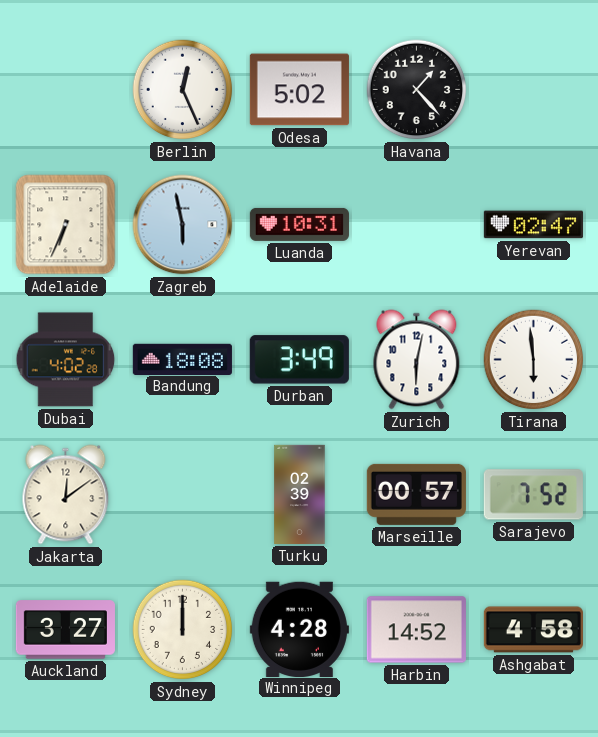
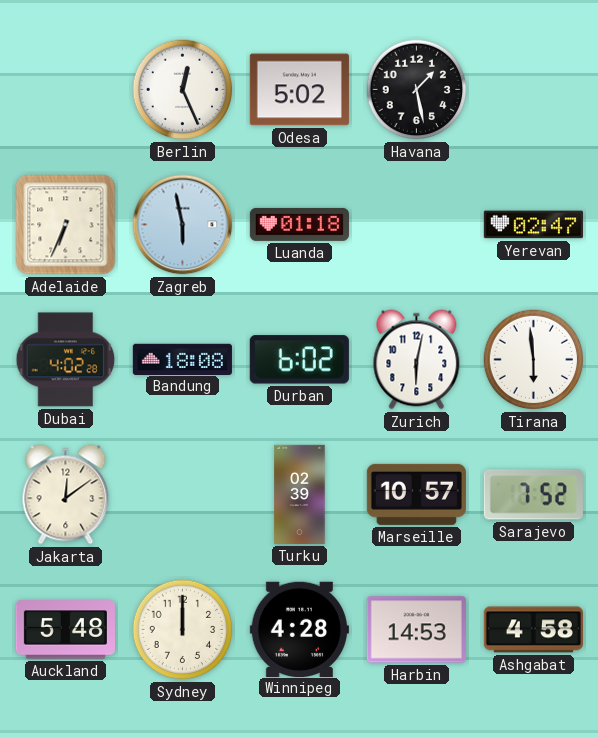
Havana: 1:23 -> 1:28 (417, 90)
Luanda: 10:31 -> 01:18 (299, 224)
Durban: 3:49 -> 6:02 (299, 360)
Marseille: 00:57 -> 10:57 (416, 494)
Auckland: 3:27 -> 5:48 (65, 630)
Harbin: 14:52 -> 14:53 (416, 630)
